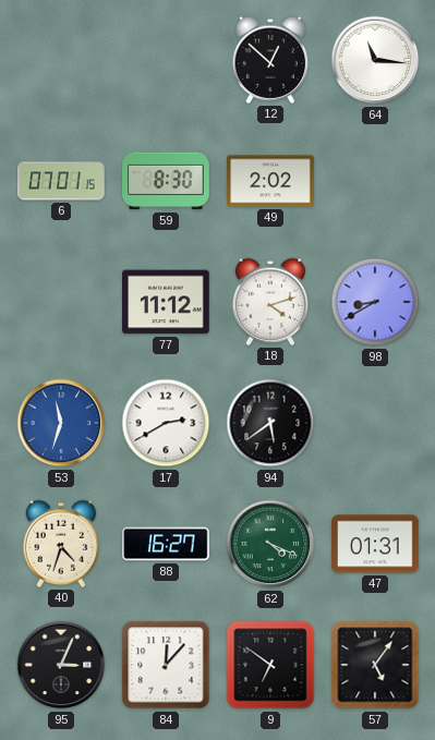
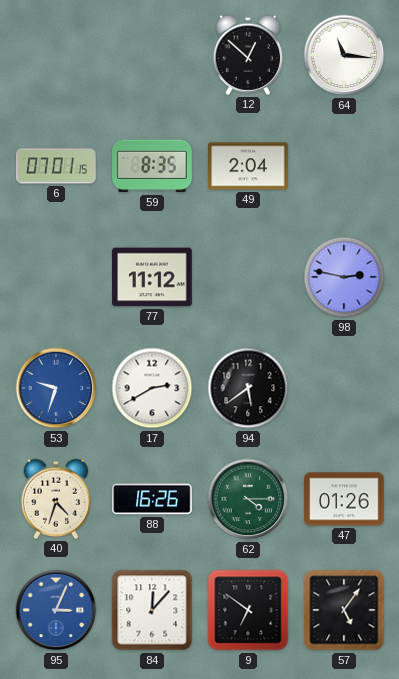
59: 8:30 -> 8:35 (152, 166)
49: 2:02 -> 2:04 (248, 166)
18: 4:12 -> none (270, 302)
98: 8:40 -> 2:47 (344, 277)
53: 11:33 -> 9:33 (56, 388)
88: 16:27 -> 16:26 (152, 499)
62: 4:19 -> 4:15 (248, 499)
47: 01:31 -> 01:26 (344, 499)
95 dial: black -> blue (56, 610)
